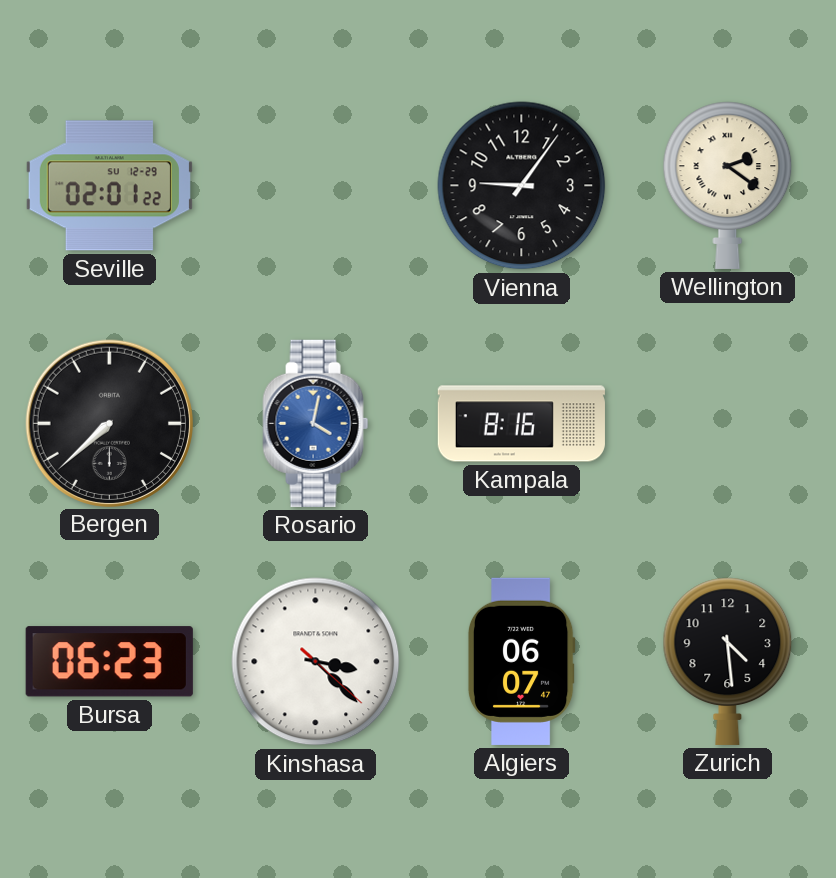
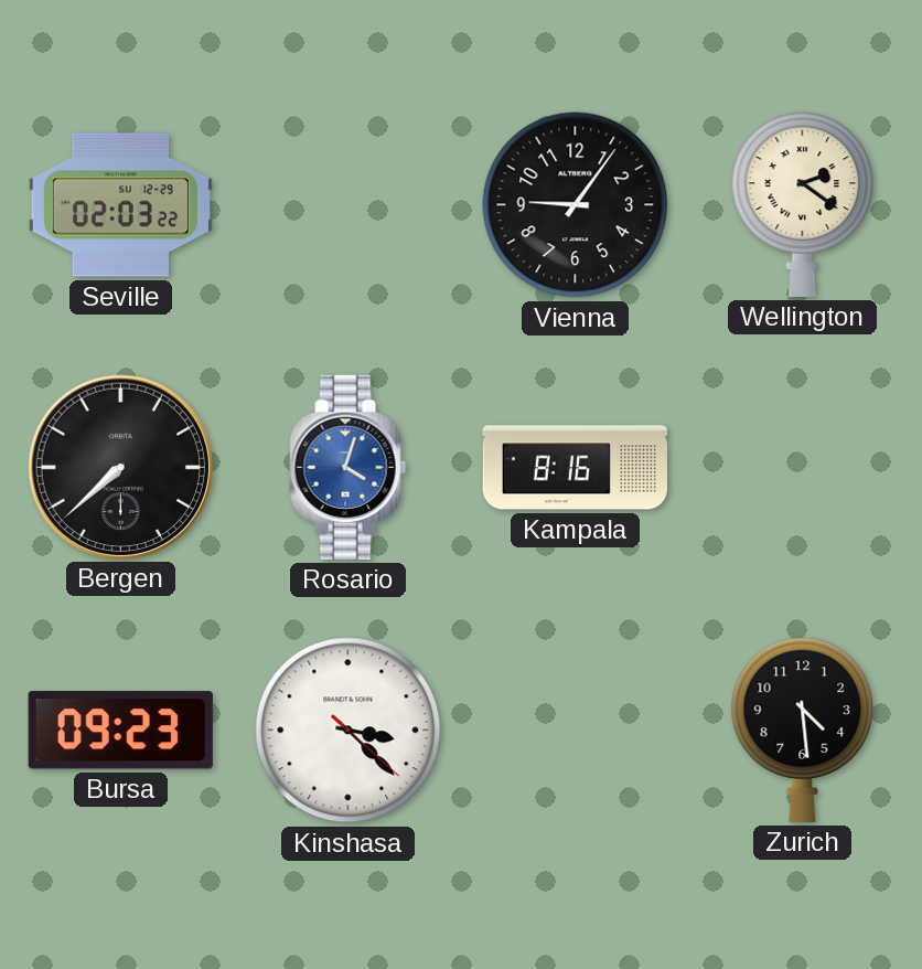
Seville: 02:01 -> 02:03 (120, 205)
Rosario: 4:02 -> 4:03 (349, 467)
Bursa: 06:23 -> 09:23 (120, 731)
Algiers: 06:07 -> none (521, 661)
